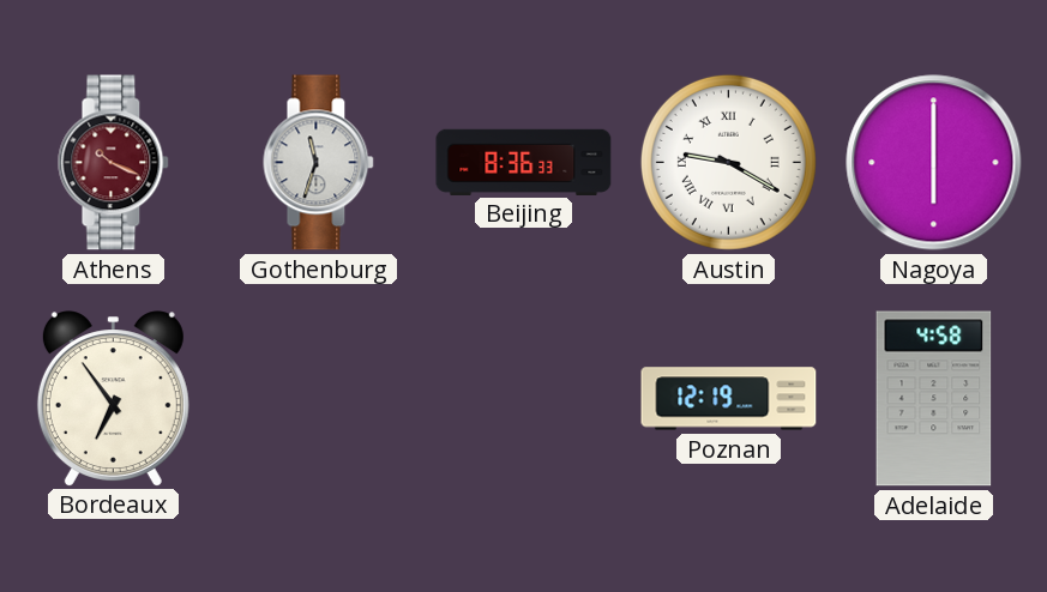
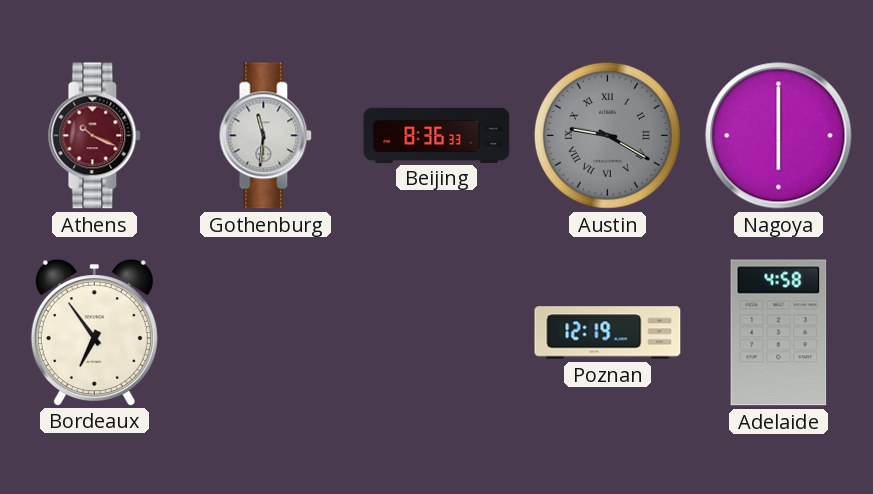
Gothenburg: 11:33 -> 11:31 (266, 136)
Austin dial: white -> grey (607, 135)
